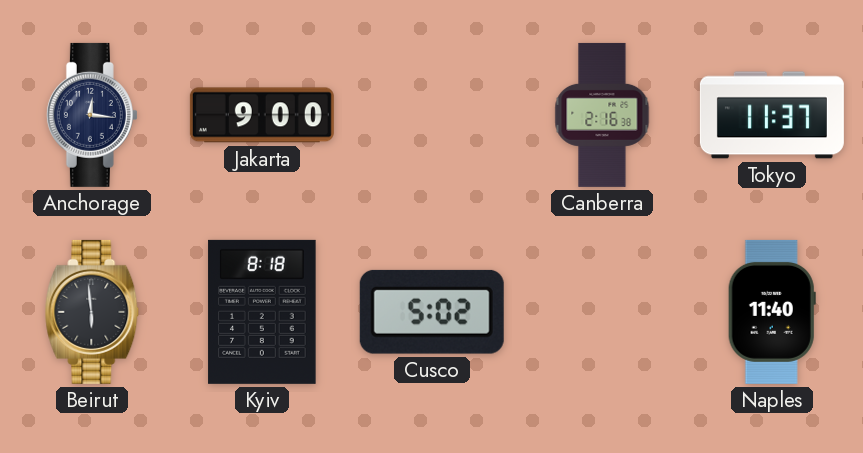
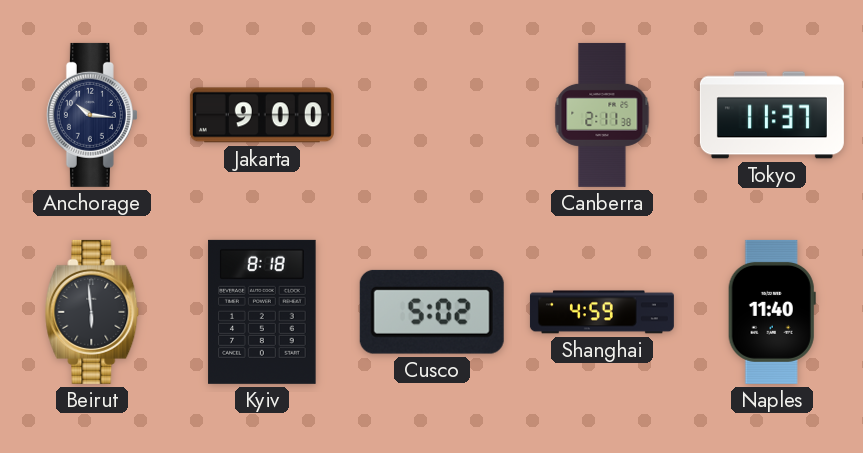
Anchorage: 12:16 -> 10:16 (92, 115)
Canberra: 2:16 -> 2:11 (602, 115)
Shanghai: none -> 4:59 (602, 312)
